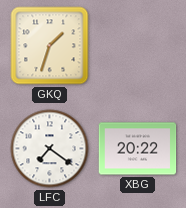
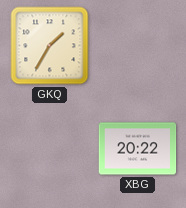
GKQ: 1:33 -> 1:35 (50, 46)
LFC: 7:21 -> none (50, 149)
